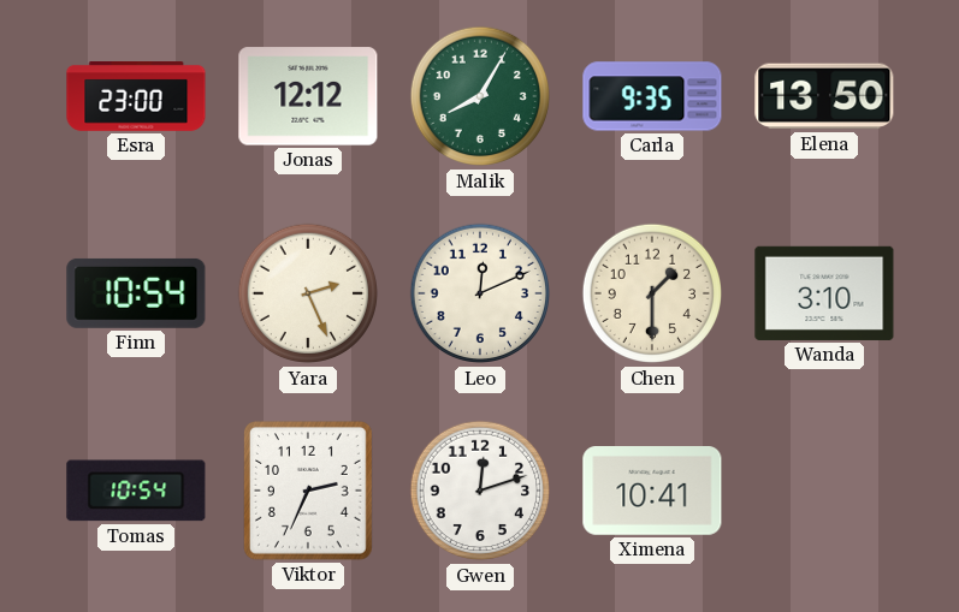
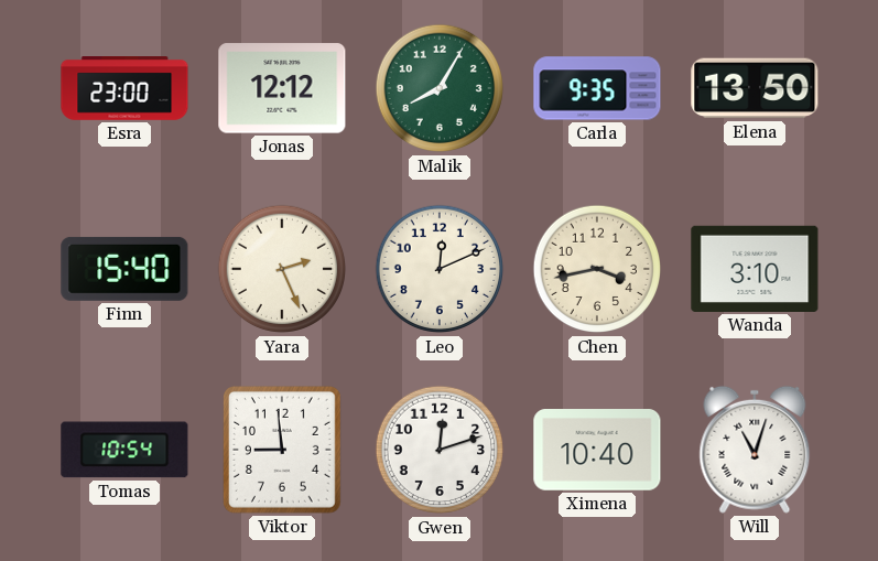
Finn: 10:54 -> 15:40 (124, 269)
Chen: 1:30 -> 3:43 (597, 269)
Viktor: 2:34 -> 8:59 (282, 451)
Ximena: 10:41 -> 10:40 (597, 451)
Will: none -> 11:03 (755, 450)
